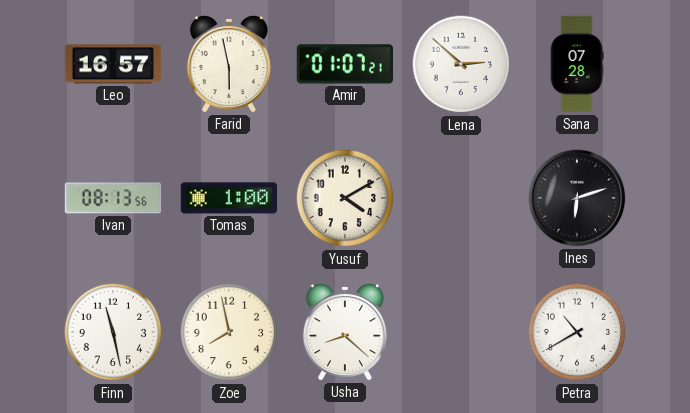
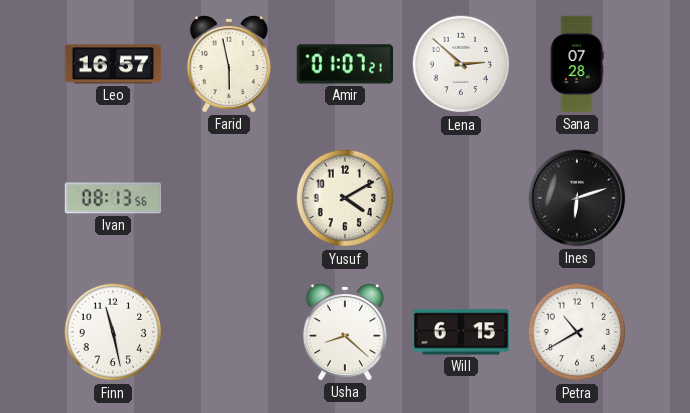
Tomas: 1:00 -> none (229, 198)
Zoe: 7:58 -> none (229, 332)
Will: none -> 6:15 (461, 332)
